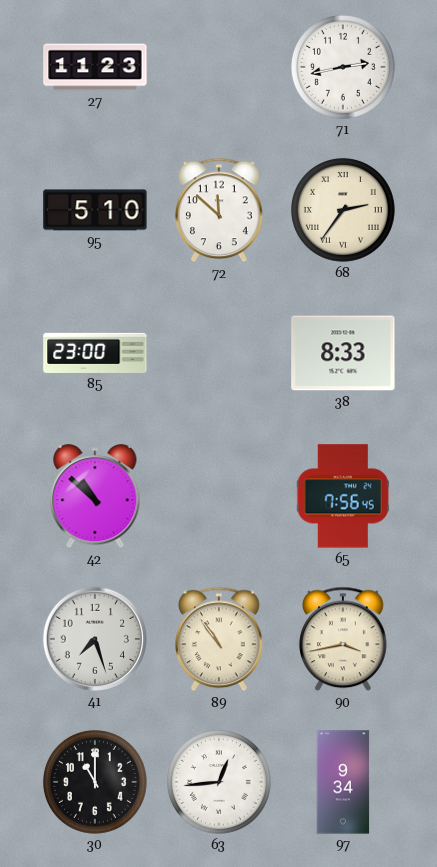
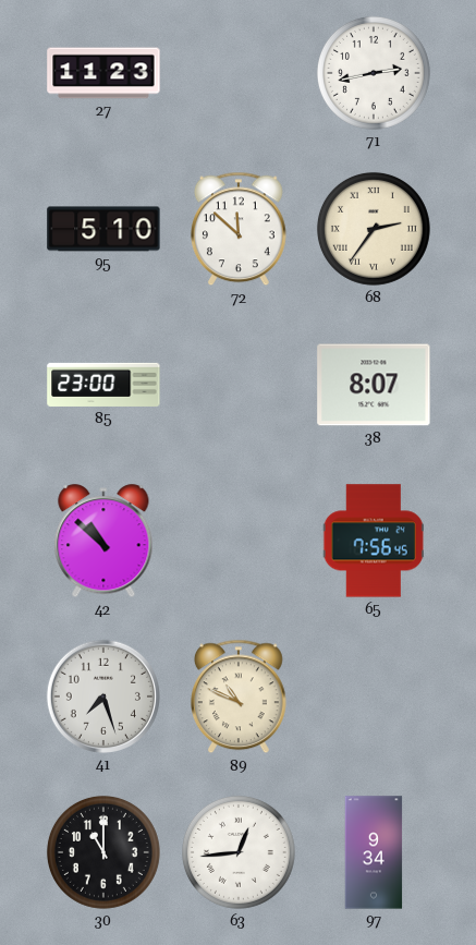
38: 8:33 -> 8:07 (374, 385)
89: 10:54 -> 10:49 (239, 696)
90: 3:43 -> none (343, 639)
